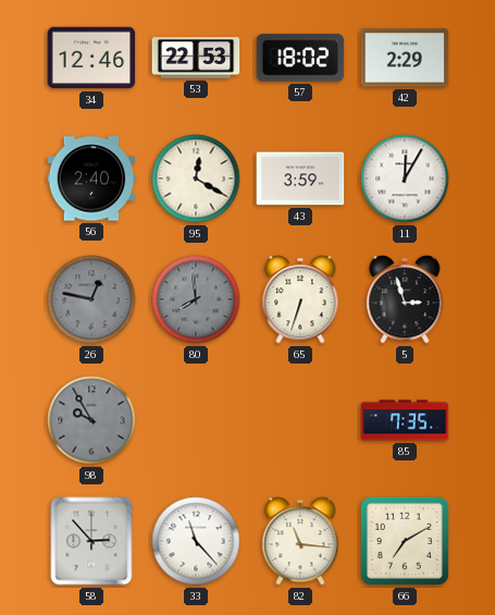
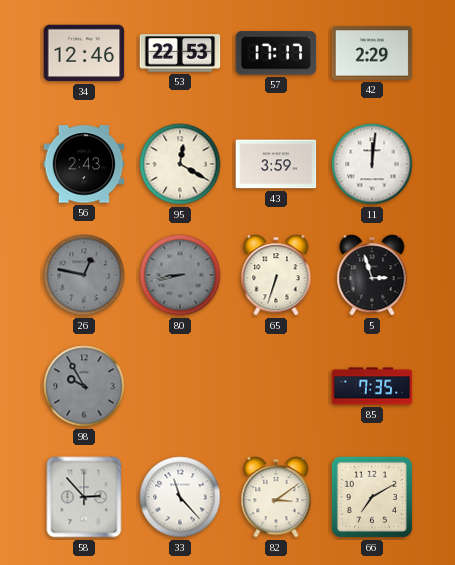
57: 18:02 -> 17:17 (276, 53)
56: 2:40 -> 2:43 (84, 164)
11: 12:05 -> 12:01 (372, 164)
80: 7:59 -> 8:43 (180, 275)
82: 11:16 -> 3:09 (276, 497)
